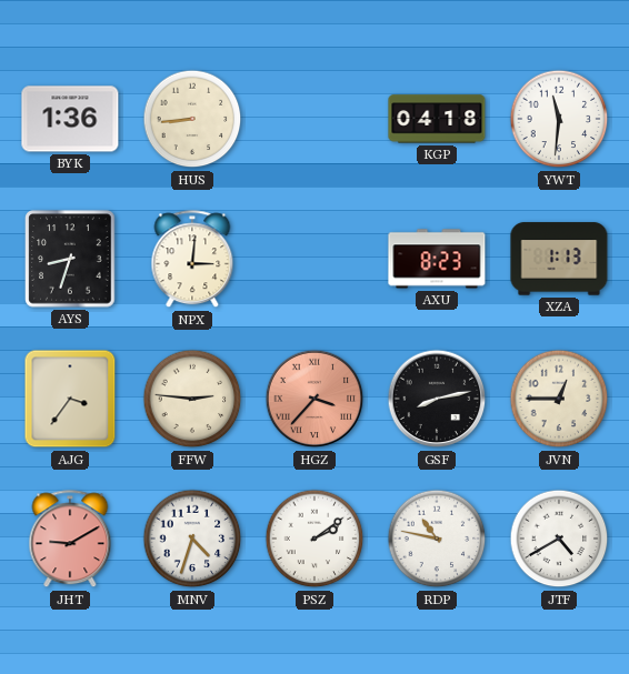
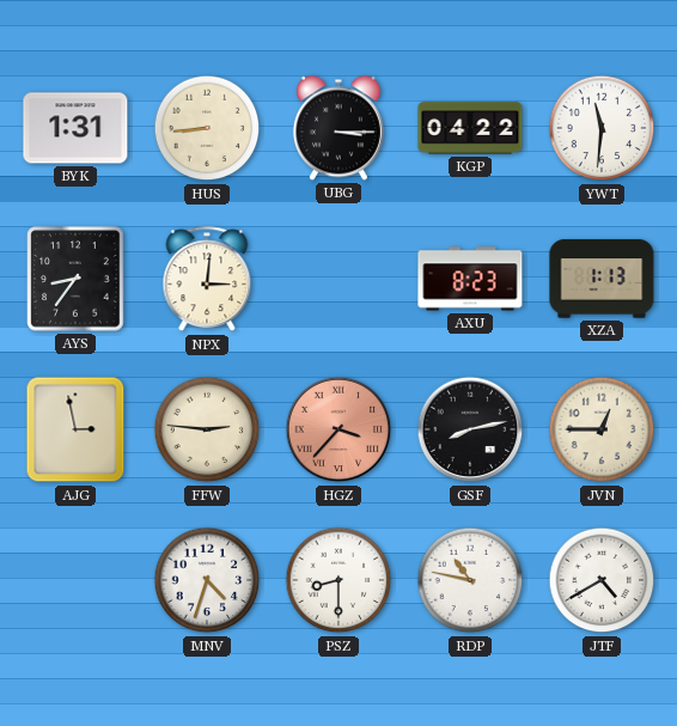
BYK: 1:36 -> 1:31 (75, 128)
UBG: none -> 3:15 (338, 128)
KGP: 04:18 -> 04:22 (470, 128)
AYS: 8:33 -> 8:36 (75, 279)
AJG: 3:36 -> 2:58 (75, 429)
JHT: 9:10 -> none (70, 540)
PSZ: 2:09 -> 8:30 (338, 580)
